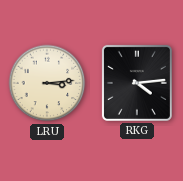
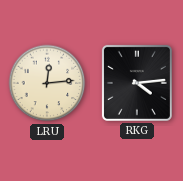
LRU: 3:14 -> 12:14 (47, 83)
